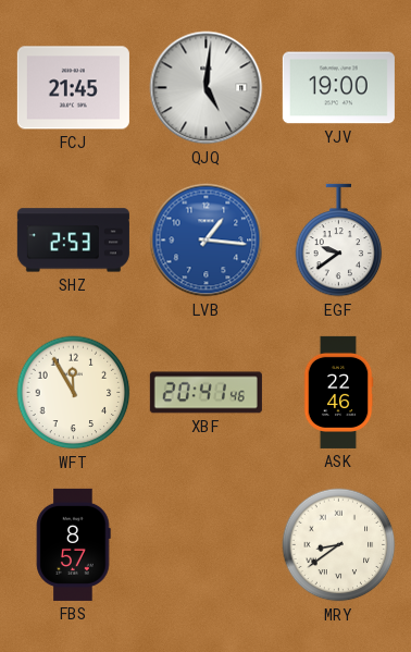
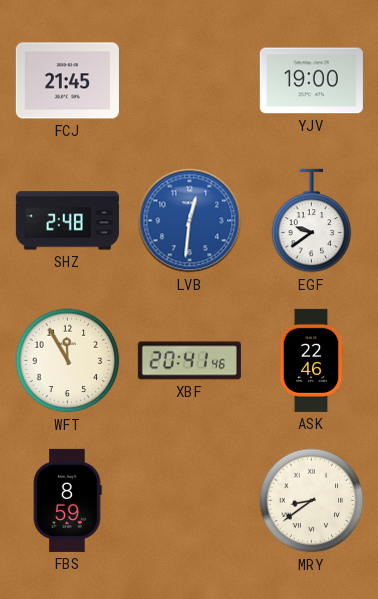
QJQ: 5:01 -> none (207, 88)
SHZ: 2:53 -> 2:48 (67, 221)
LVB: 1:16 -> 12:31 (190, 221)
FBS: 8:57 -> 8:59 (67, 500)
